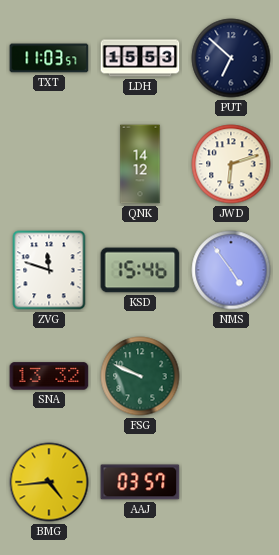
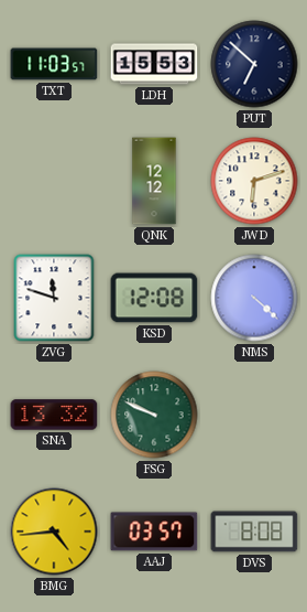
QNK: 14:12 -> 12:12 (154, 181)
KSD: 15:46 -> 12:08 (154, 298)
NMS: 4:54 -> 4:22 (254, 298)
DVS: none -> 8:08 (254, 532)
